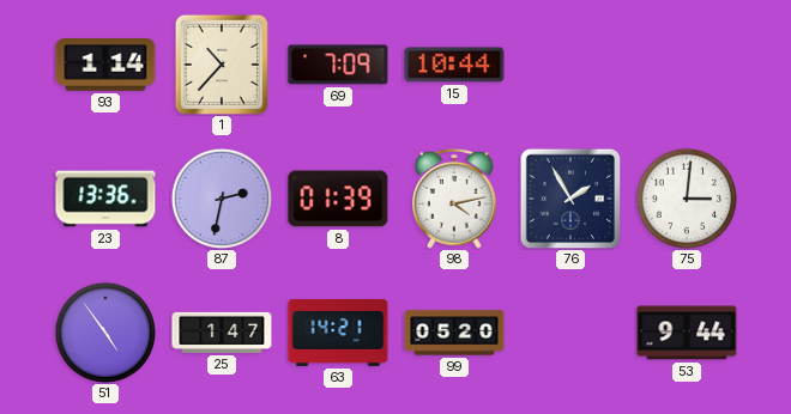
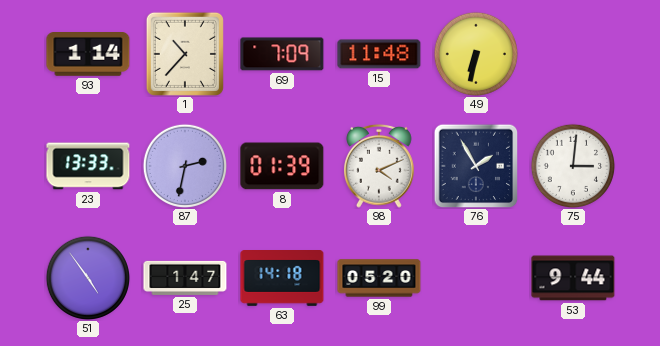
15: 10:44 -> 11:48 (379, 54)
49: none -> 6:32 (475, 53)
23: 13:36 -> 13:33 (88, 166)
98: 4:13 -> 4:11 (380, 166)
63: 14:21 -> 14:18 (282, 279)
